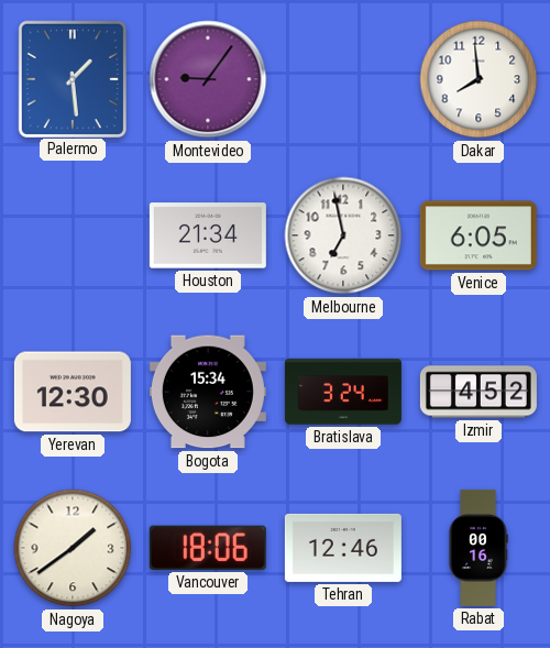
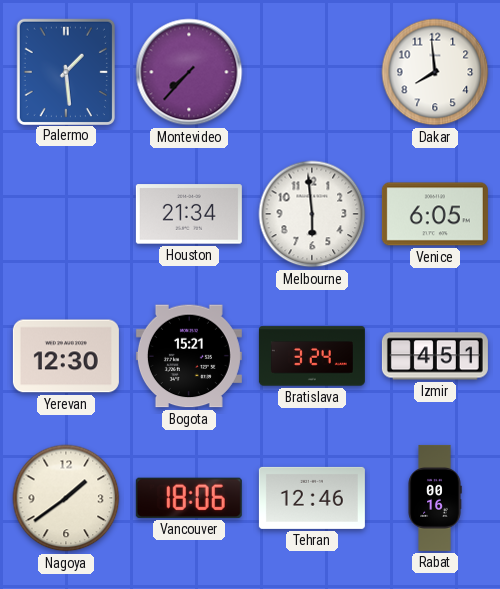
Montevideo: 9:06 -> 7:37 (189, 72)
Melbourne: 6:58 -> 5:59 (312, 214)
Bogota: 15:34 -> 15:21 (189, 356)
Izmir: 4:52 -> 4:51 (435, 356)
